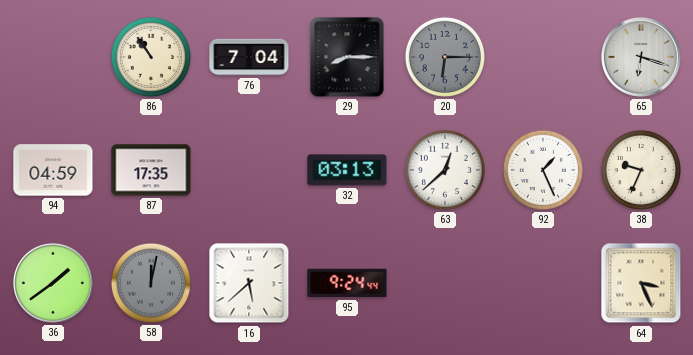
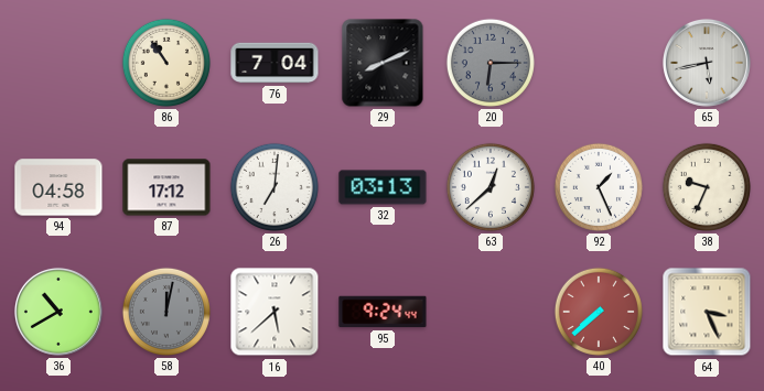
29: 8:15 -> 8:11 (383, 63)
65: 6:18 -> 5:43 (707, 63)
94: 04:59 -> 04:58 (58, 187)
87: 17:35 -> 17:12 (166, 187)
26: none -> 7:01 (275, 187)
36: 1:39 -> 10:40 (58, 312)
40: none -> 7:38 (599, 312)
